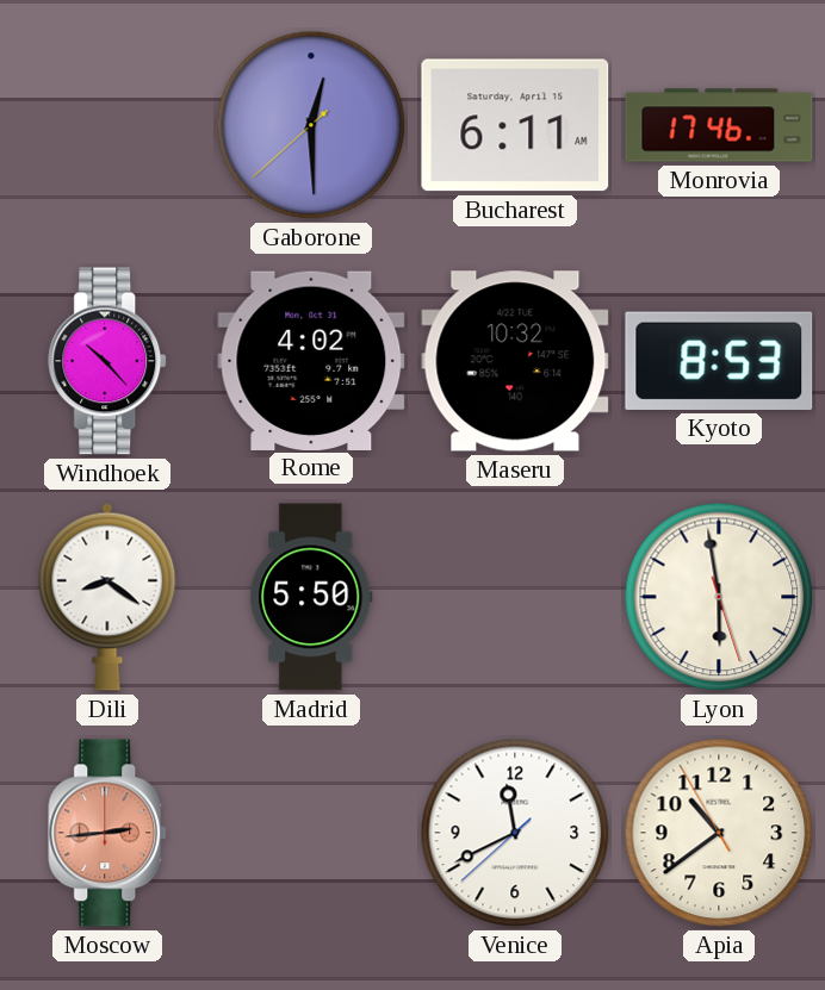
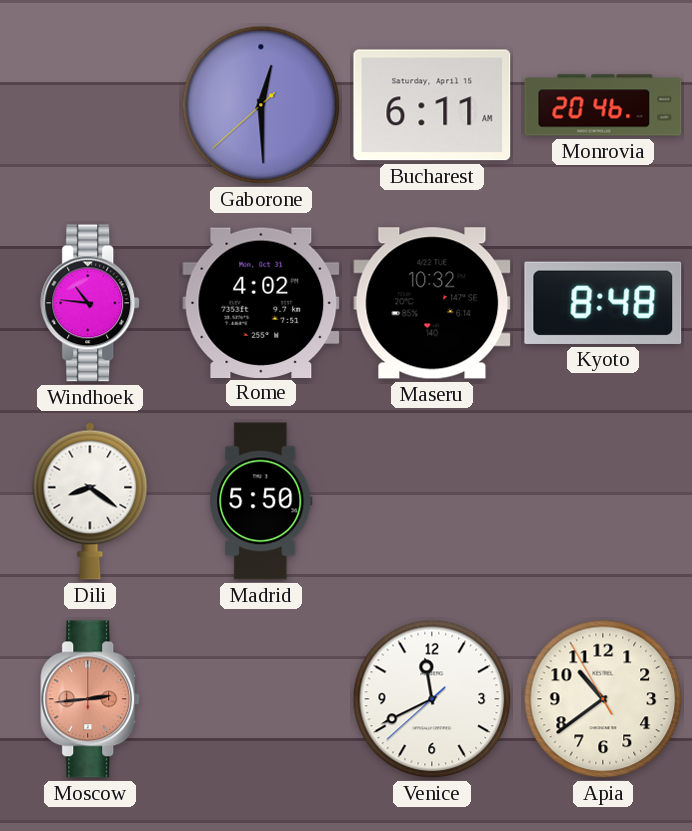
Monrovia: 17:46 -> 20:46 (603, 105)
Windhoek: 10:23 -> 10:46 (91, 303)
Kyoto: 8:53 -> 8:48 (603, 303)
Lyon: 5:58 -> none (719, 597)
